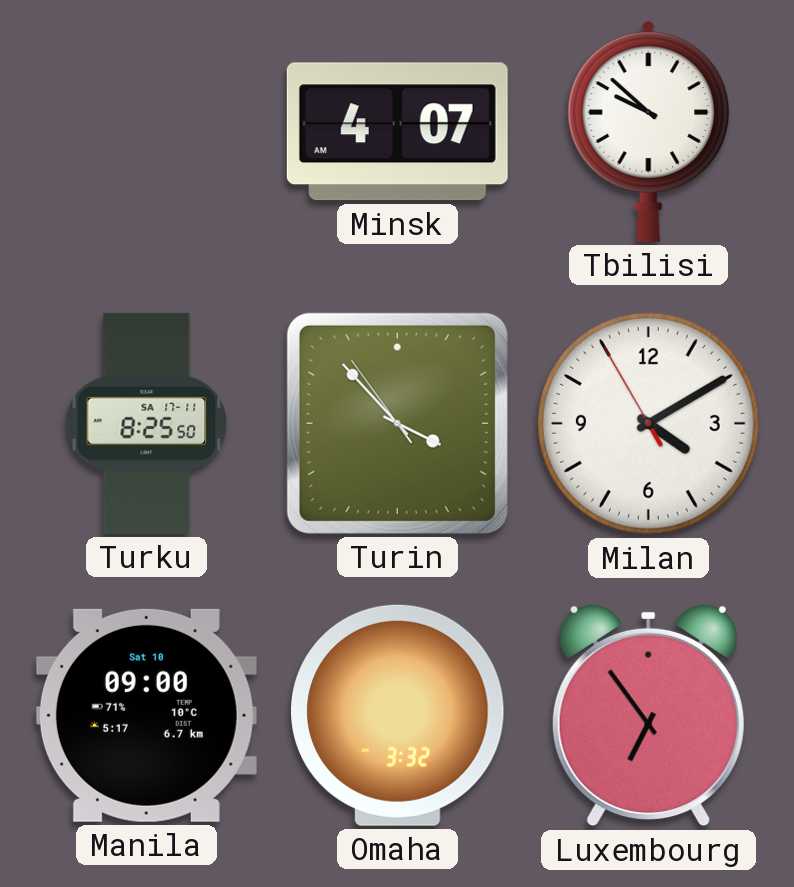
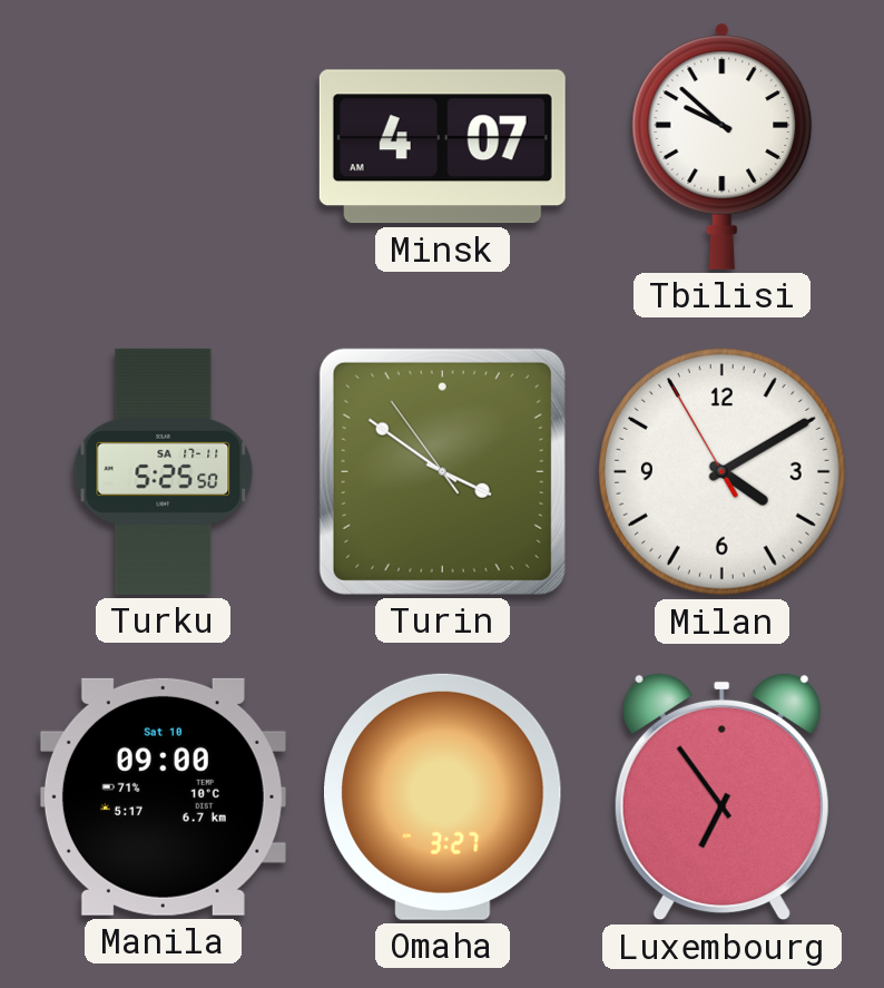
Turku: 8:25 -> 5:25 (164, 471)
Turin: 3:52 -> 3:50 (442, 471)
Omaha: 3:32 -> 3:27 (443, 796)
